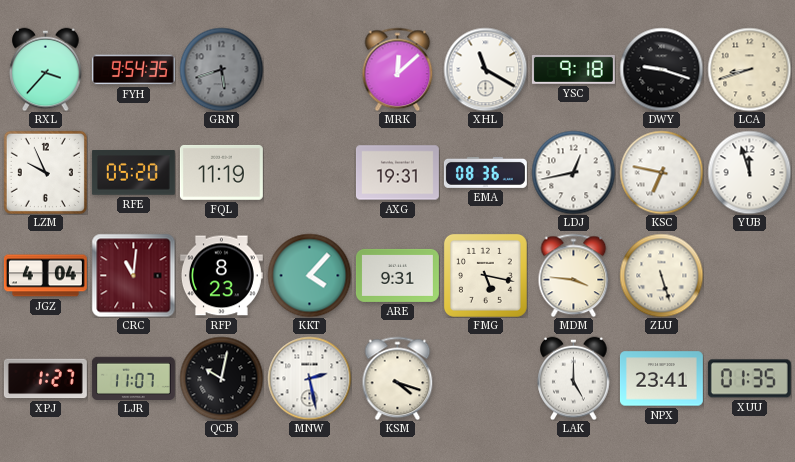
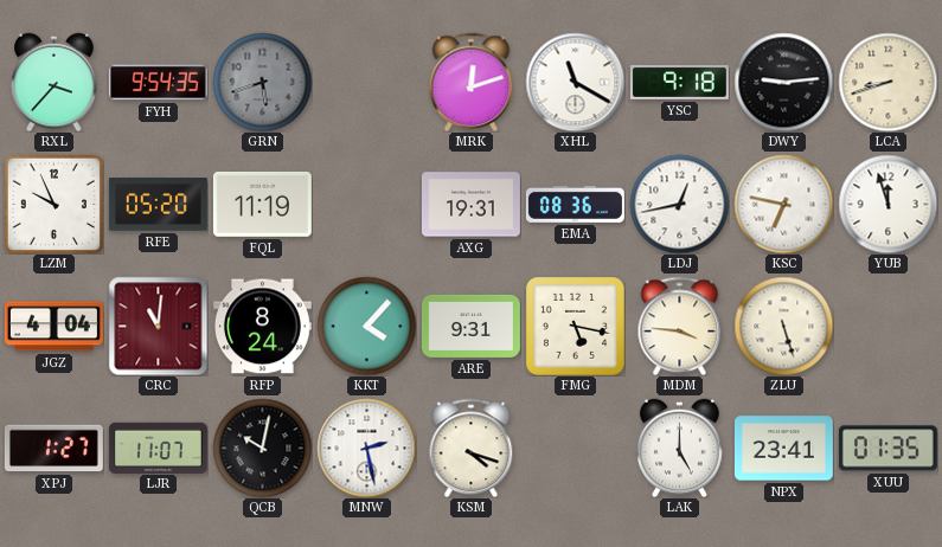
MRK: 12:08 -> 12:12 (472, 82)
DWY: 9:18 -> 9:14 (783, 82)
RFP: 8:23 -> 8:24 (262, 327)
